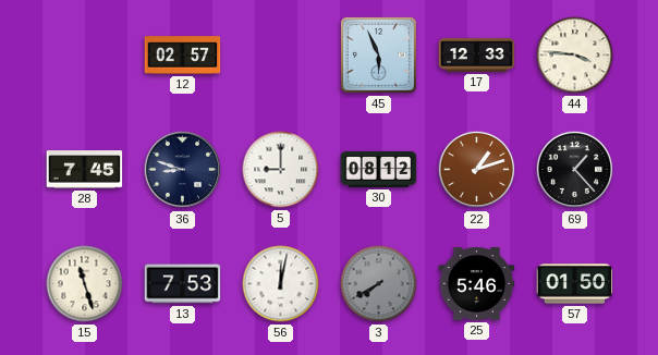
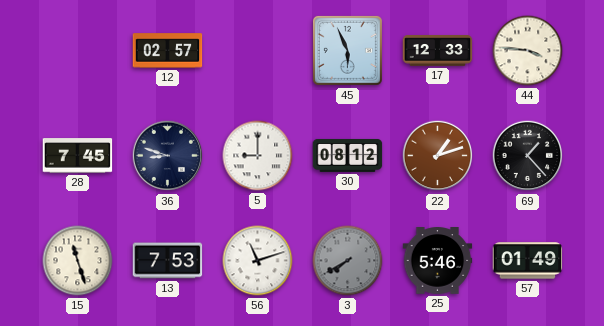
56: 12:02 -> 11:12 (258, 261)
57: 01:50 -> 01:49 (528, 261)
